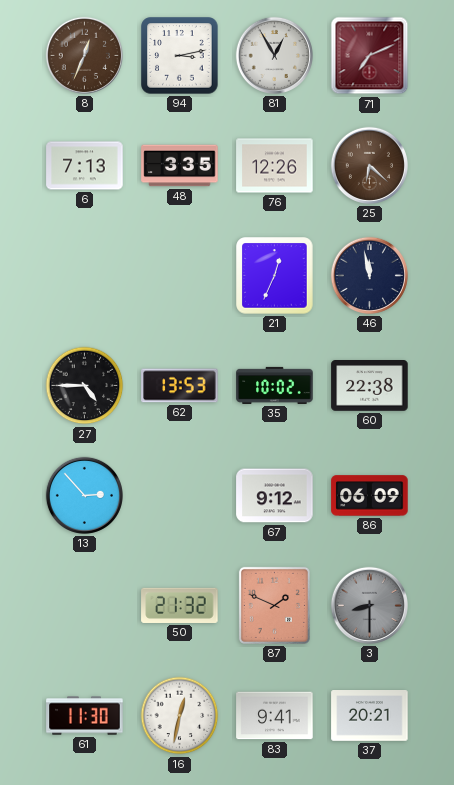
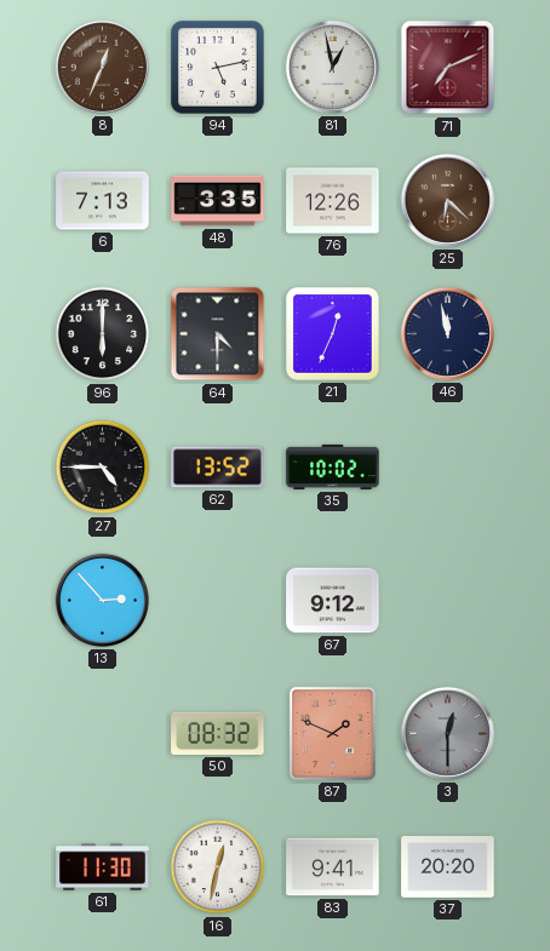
94: 3:13 -> 5:13 (218, 68)
81: 12:55 -> 12:58 (332, 67)
96: none -> 6:00 (103, 334)
64: none -> 4:30 (218, 334)
62: 13:53 -> 13:52 (218, 468)
60: 22:38 -> none (370, 386)
86: 06:09 -> none (370, 496)
50: 21:32 -> 08:32 (218, 733)
3: 8:30 -> 12:30 (447, 733)
37: 20:21 -> 20:20 (448, 867)
